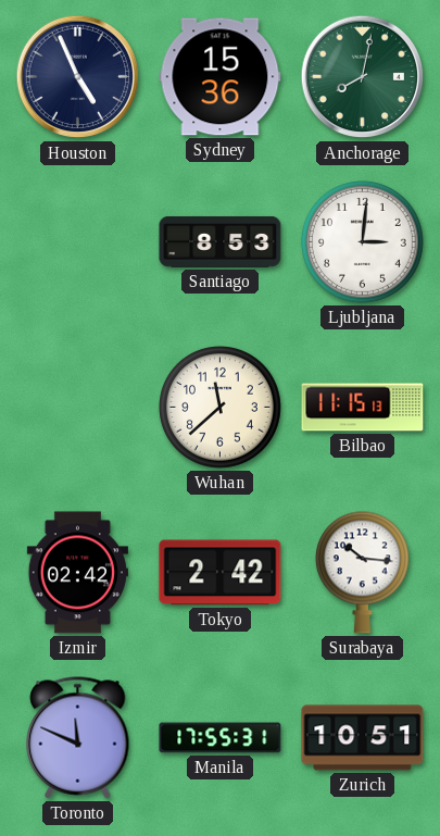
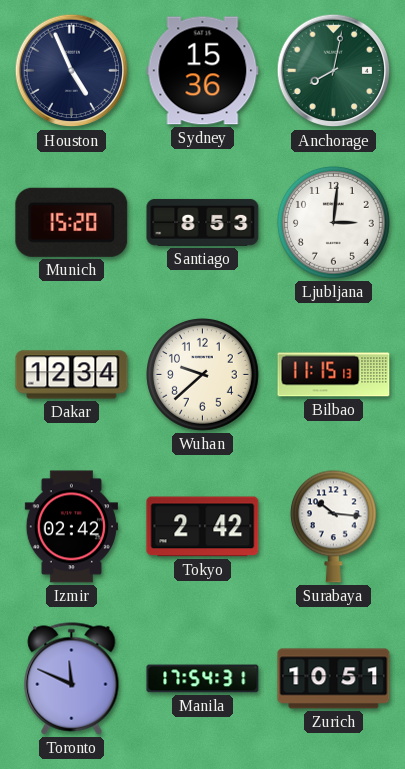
Munich: none -> 15:20 (72, 222)
Dakar: none -> 12:34 (72, 375)
Wuhan: 11:38 -> 9:38 (203, 375)
Manila: 17:55 -> 17:54 (203, 679)
